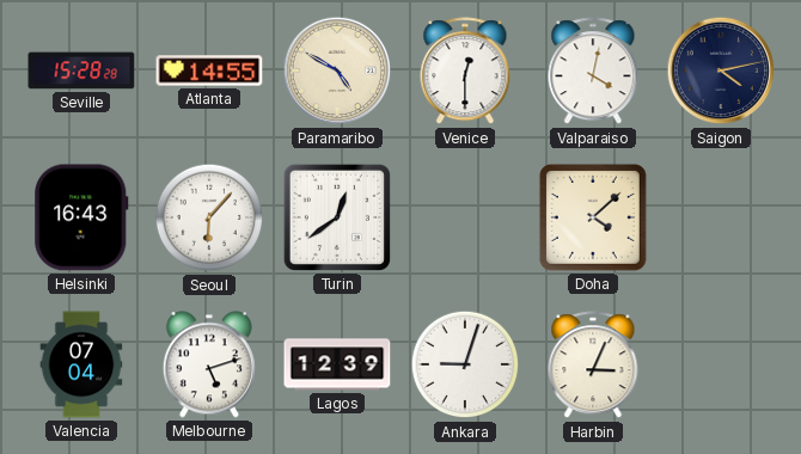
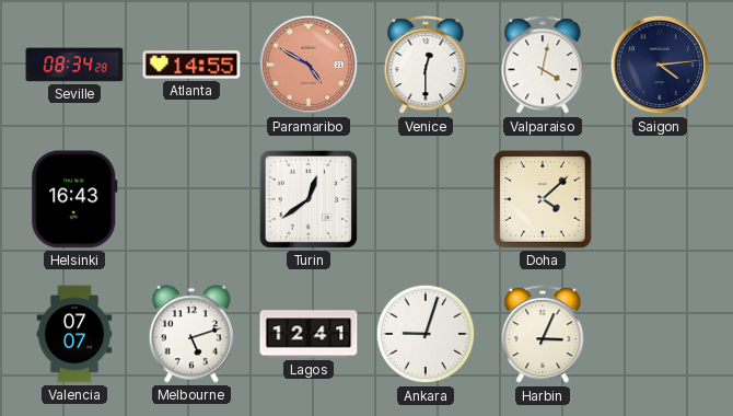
Seville: 15:28 -> 08:34 (74, 65)
Paramaribo dial: cream -> salmon (309, 65)
Saigon: 4:13 -> 4:14 (660, 65)
Seoul: 6:07 -> none (209, 217)
Valencia: 07:04 -> 07:07 (74, 334)
Lagos: 12:39 -> 12:41 (309, 334)
